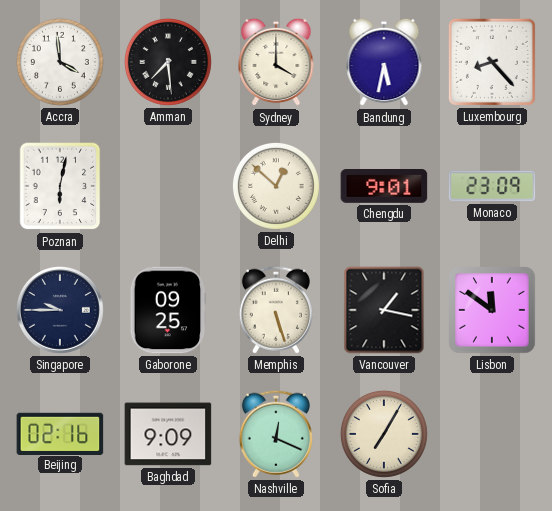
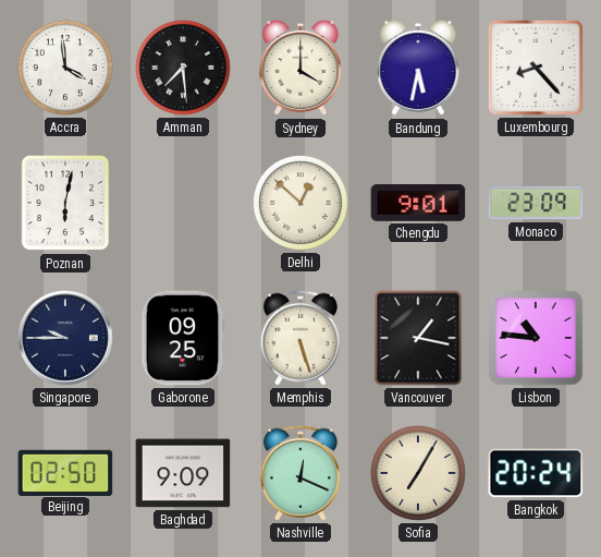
Lisbon: 11:51 -> 10:46 (536, 338)
Beijing: 02:16 -> 02:50 (65, 472)
Bangkok: none -> 20:24 (536, 473)
